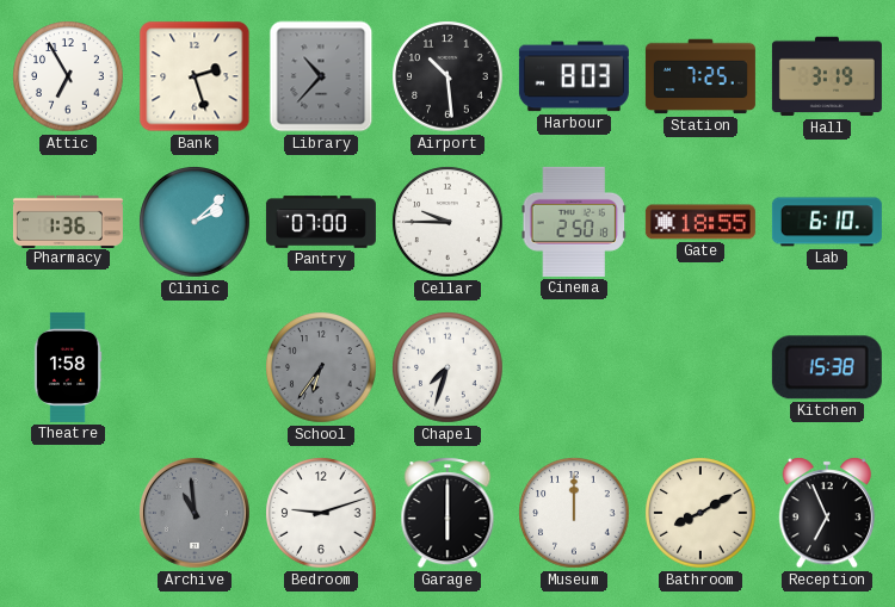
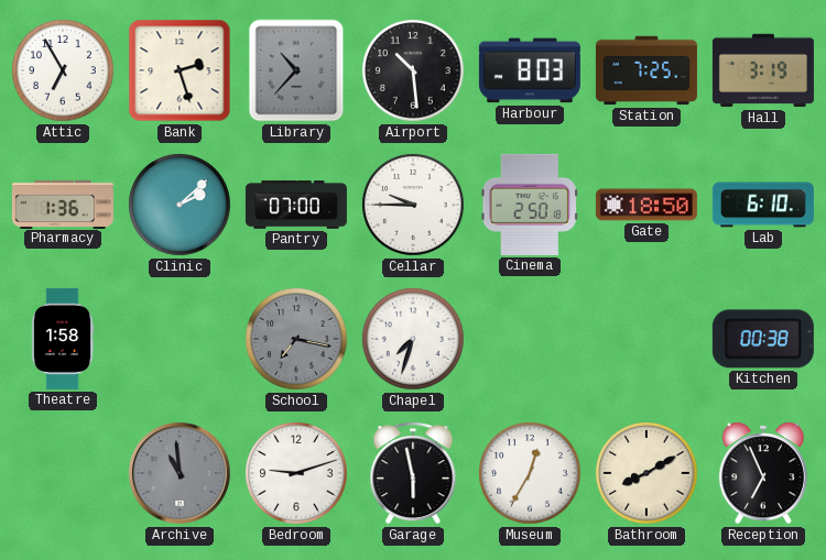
Gate: 18:55 -> 18:50 (646, 205)
School: 6:36 -> 7:17 (296, 339)
Kitchen: 15:38 -> 00:38 (763, 339)
Garage: 6:00 -> 5:58 (413, 473)
Museum: 12:00 -> 12:35 (530, 473)
